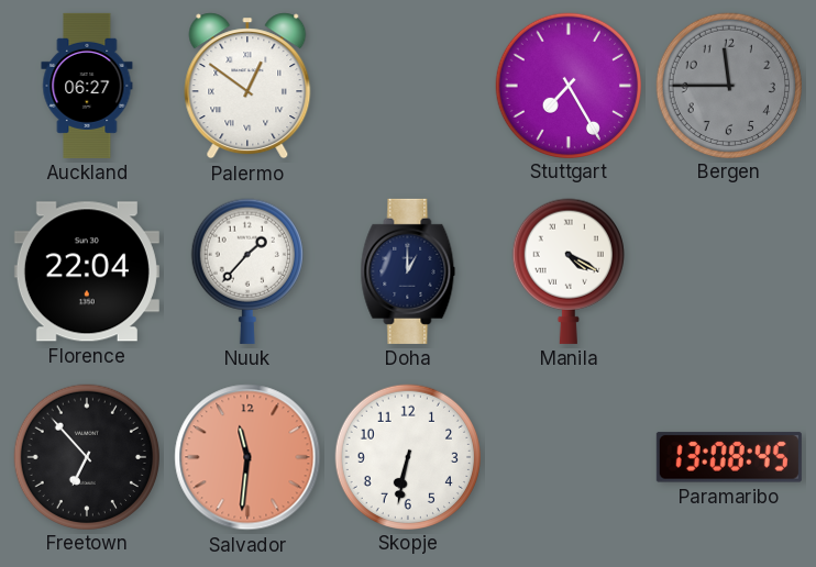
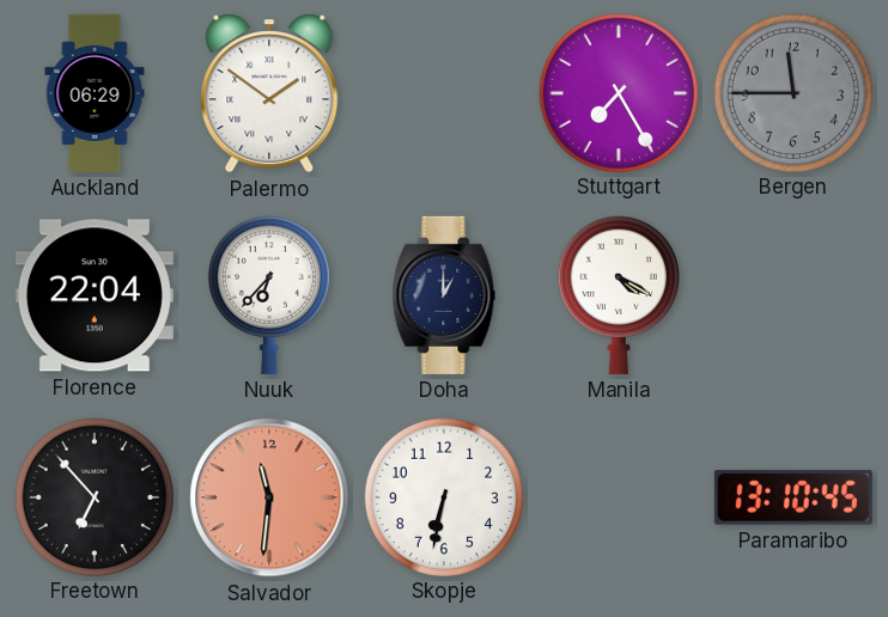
Auckland: 06:27 -> 06:29 (95, 93)
Palermo: 12:51 -> 1:51 (269, 93)
Nuuk: 1:37 -> 6:37 (269, 295)
Paramaribo: 13:08 -> 13:10 (793, 497)
